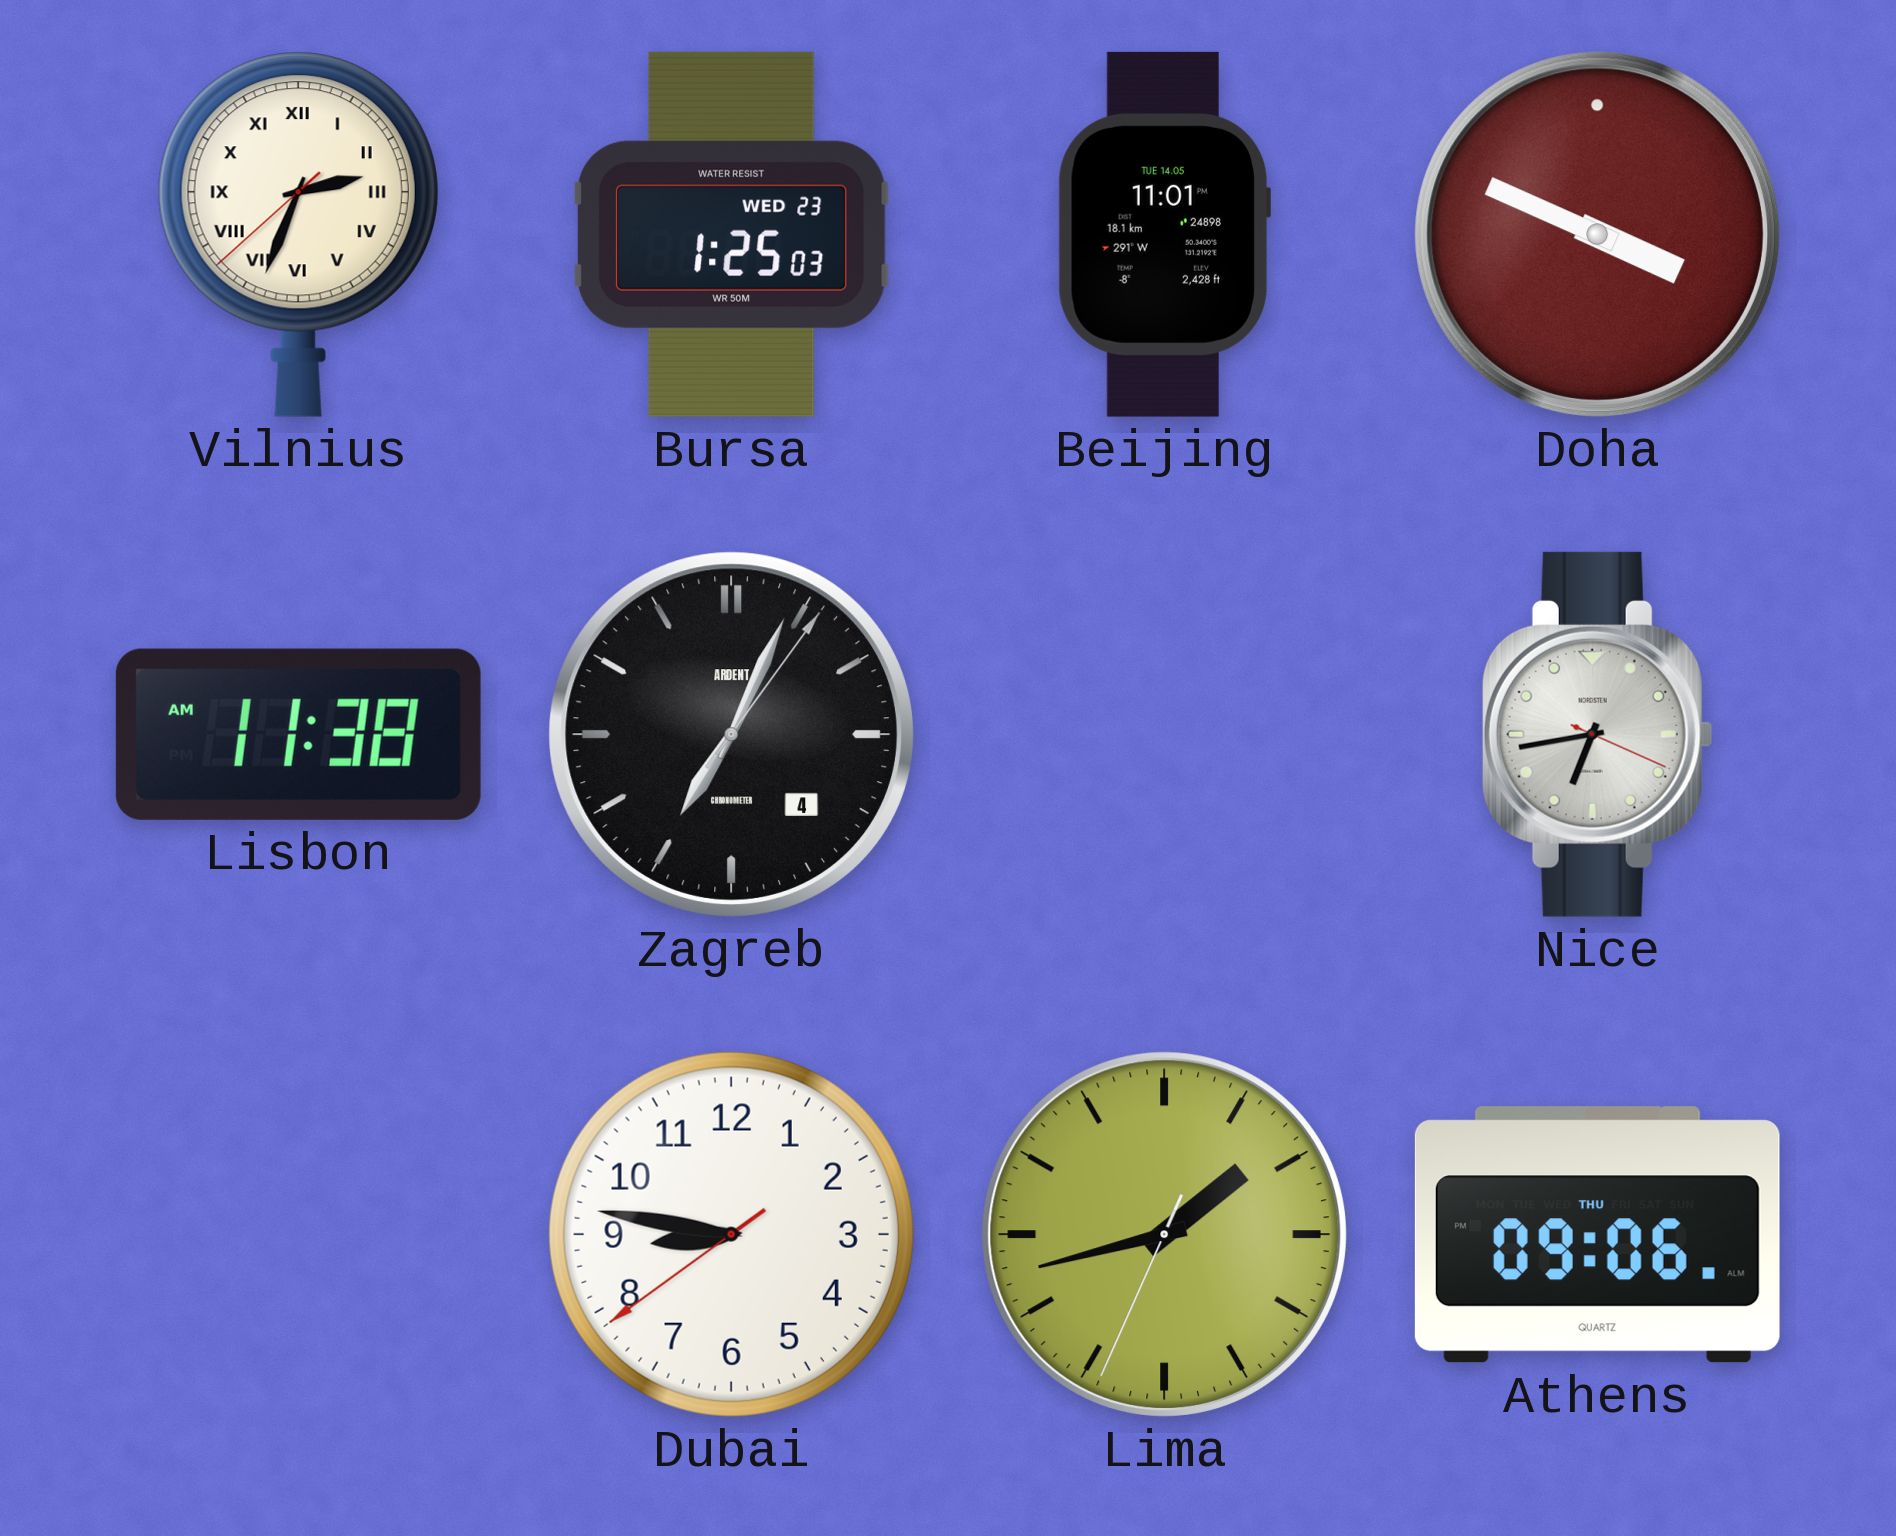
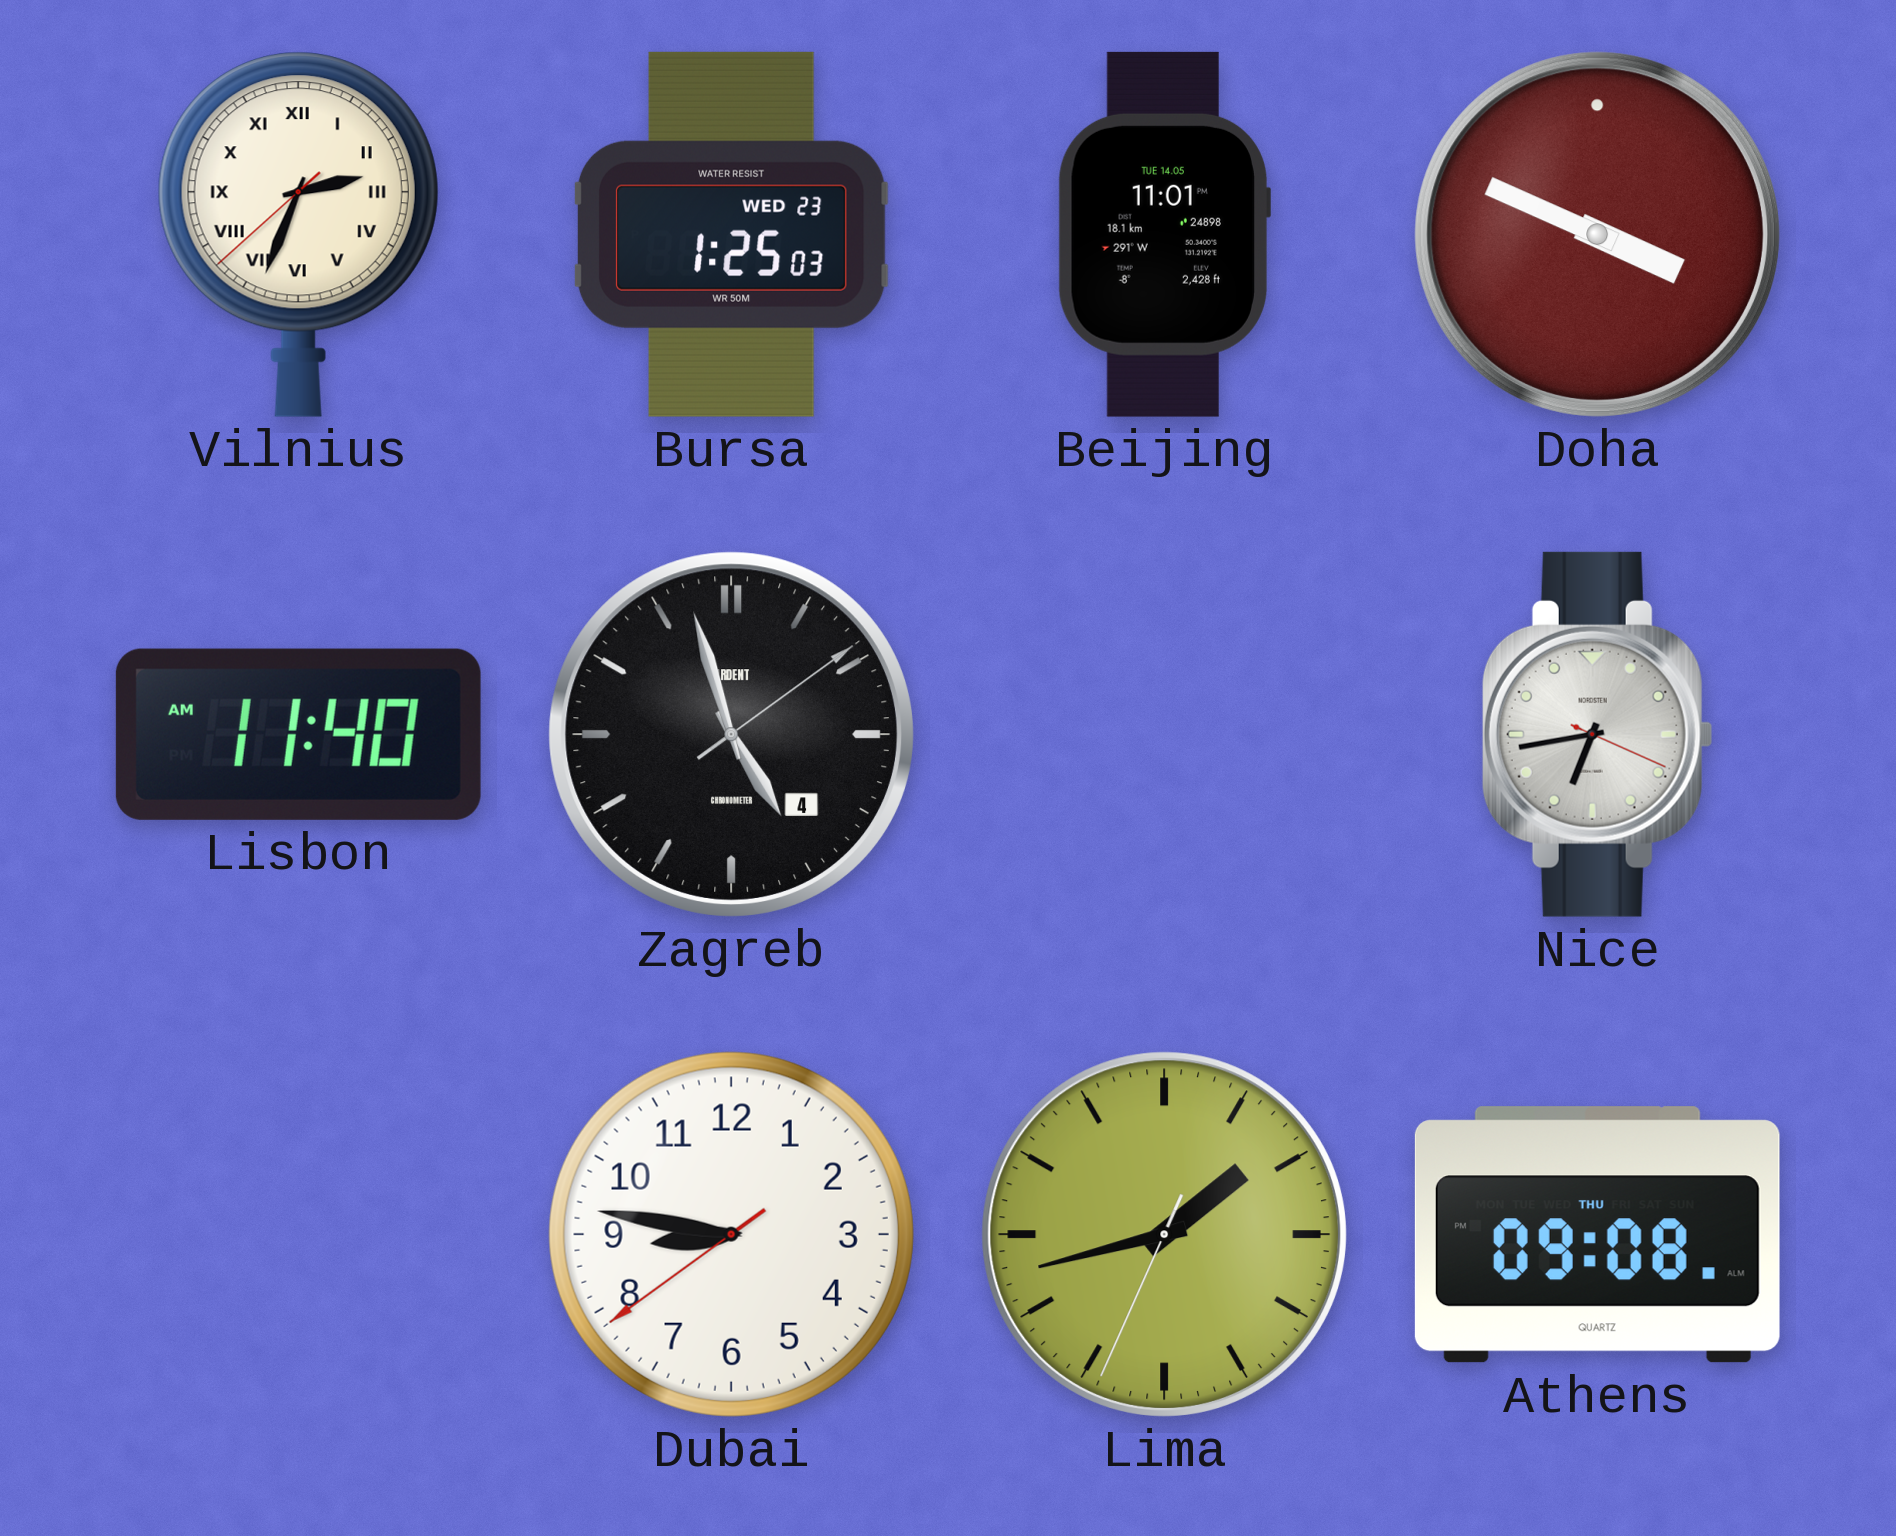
Lisbon: 11:38 -> 11:40 (298, 734)
Zagreb: 7:04 -> 4:57 (731, 734)
Athens: 09:06 -> 09:08 (1597, 1235)
